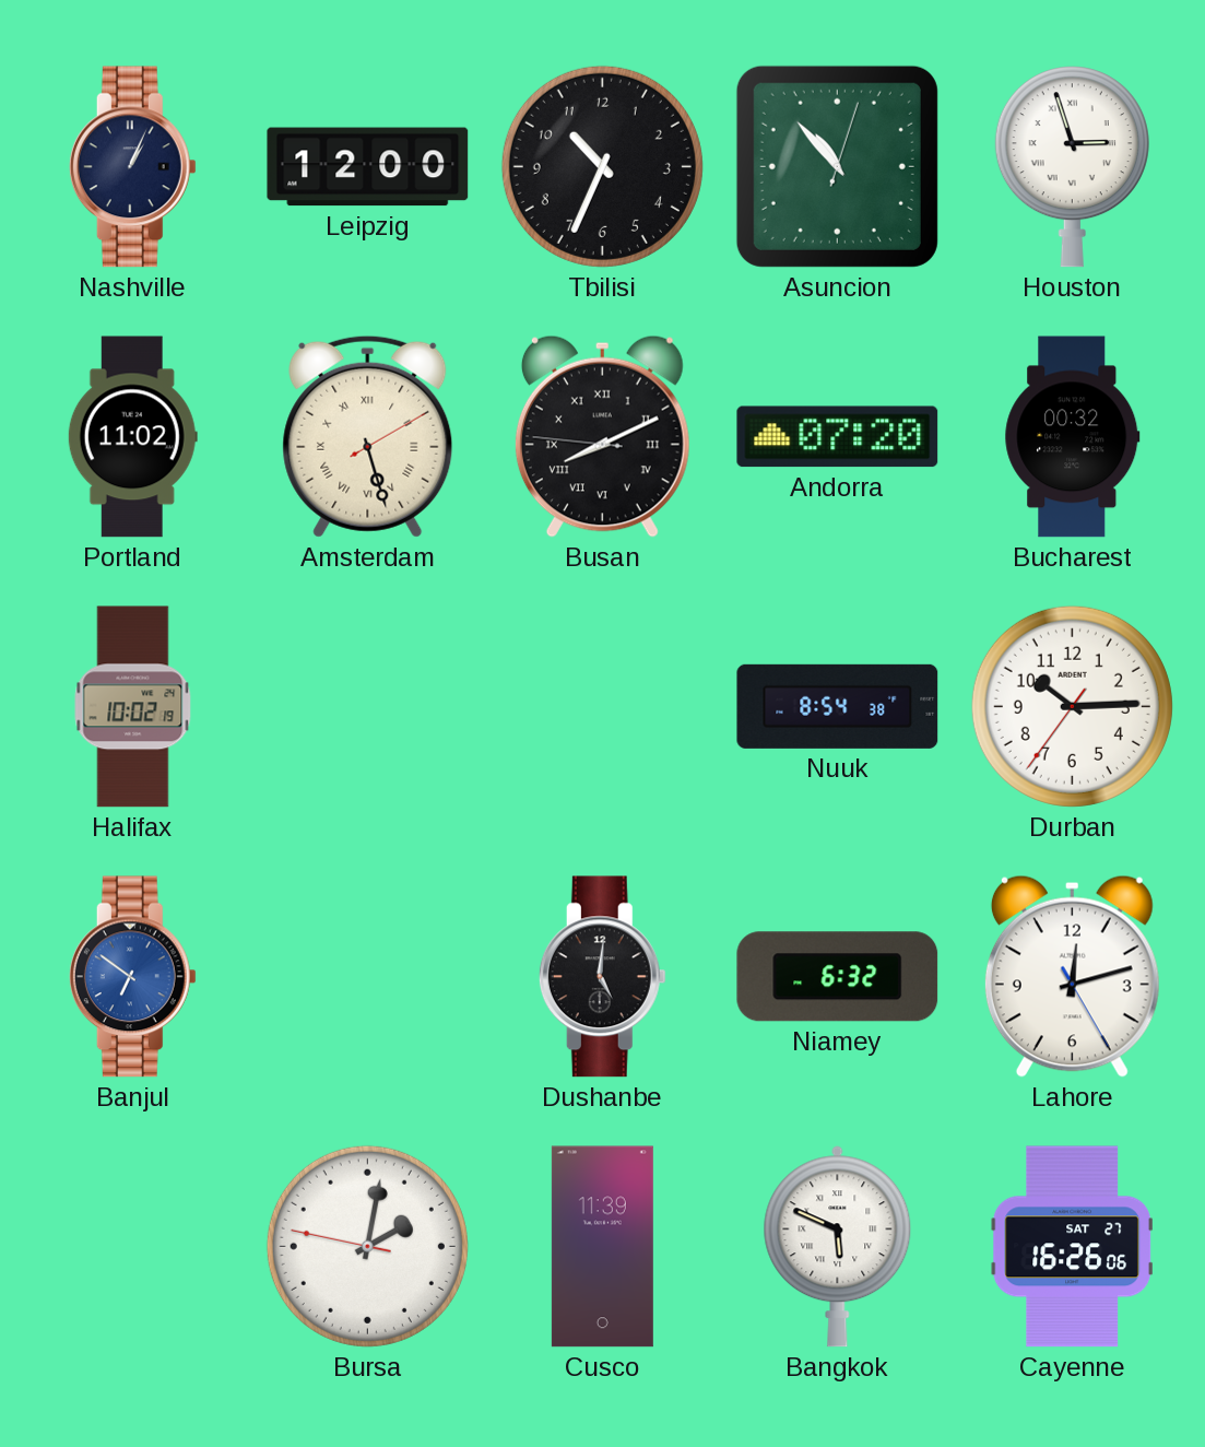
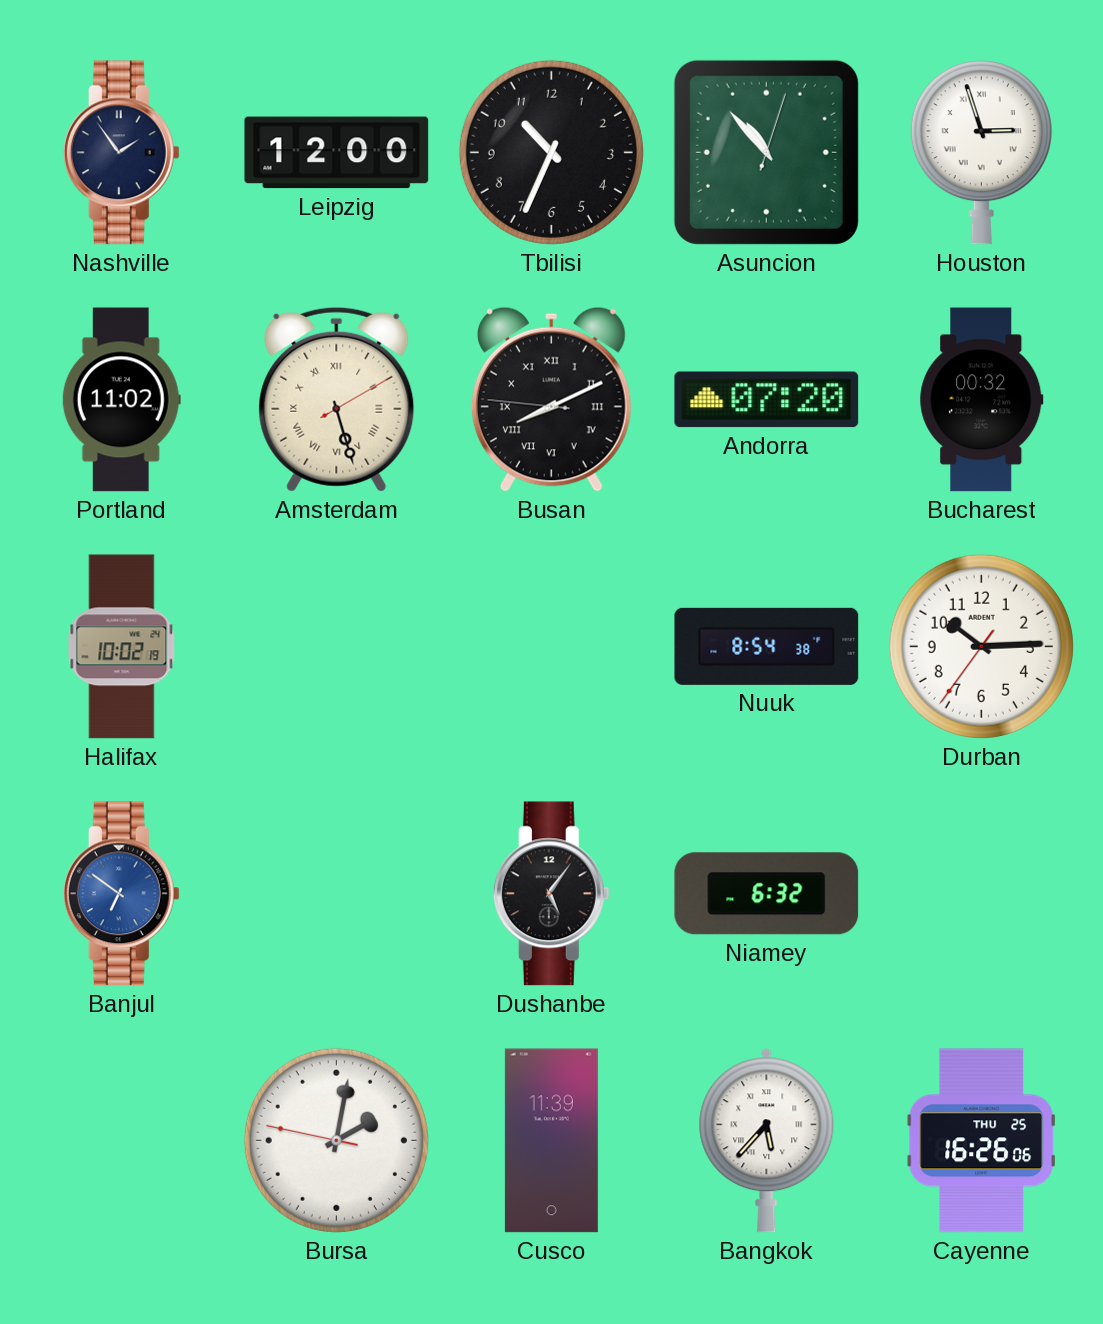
Nashville: 1:04 -> 1:54 (121, 153)
Dushanbe: 5:01 -> 5:06 (551, 894)
Lahore: 12:12 -> none (1072, 976)
Bangkok: 5:49 -> 5:37 (767, 1141)
Cayenne date: SAT 27 -> THU 25 (981, 1141)
